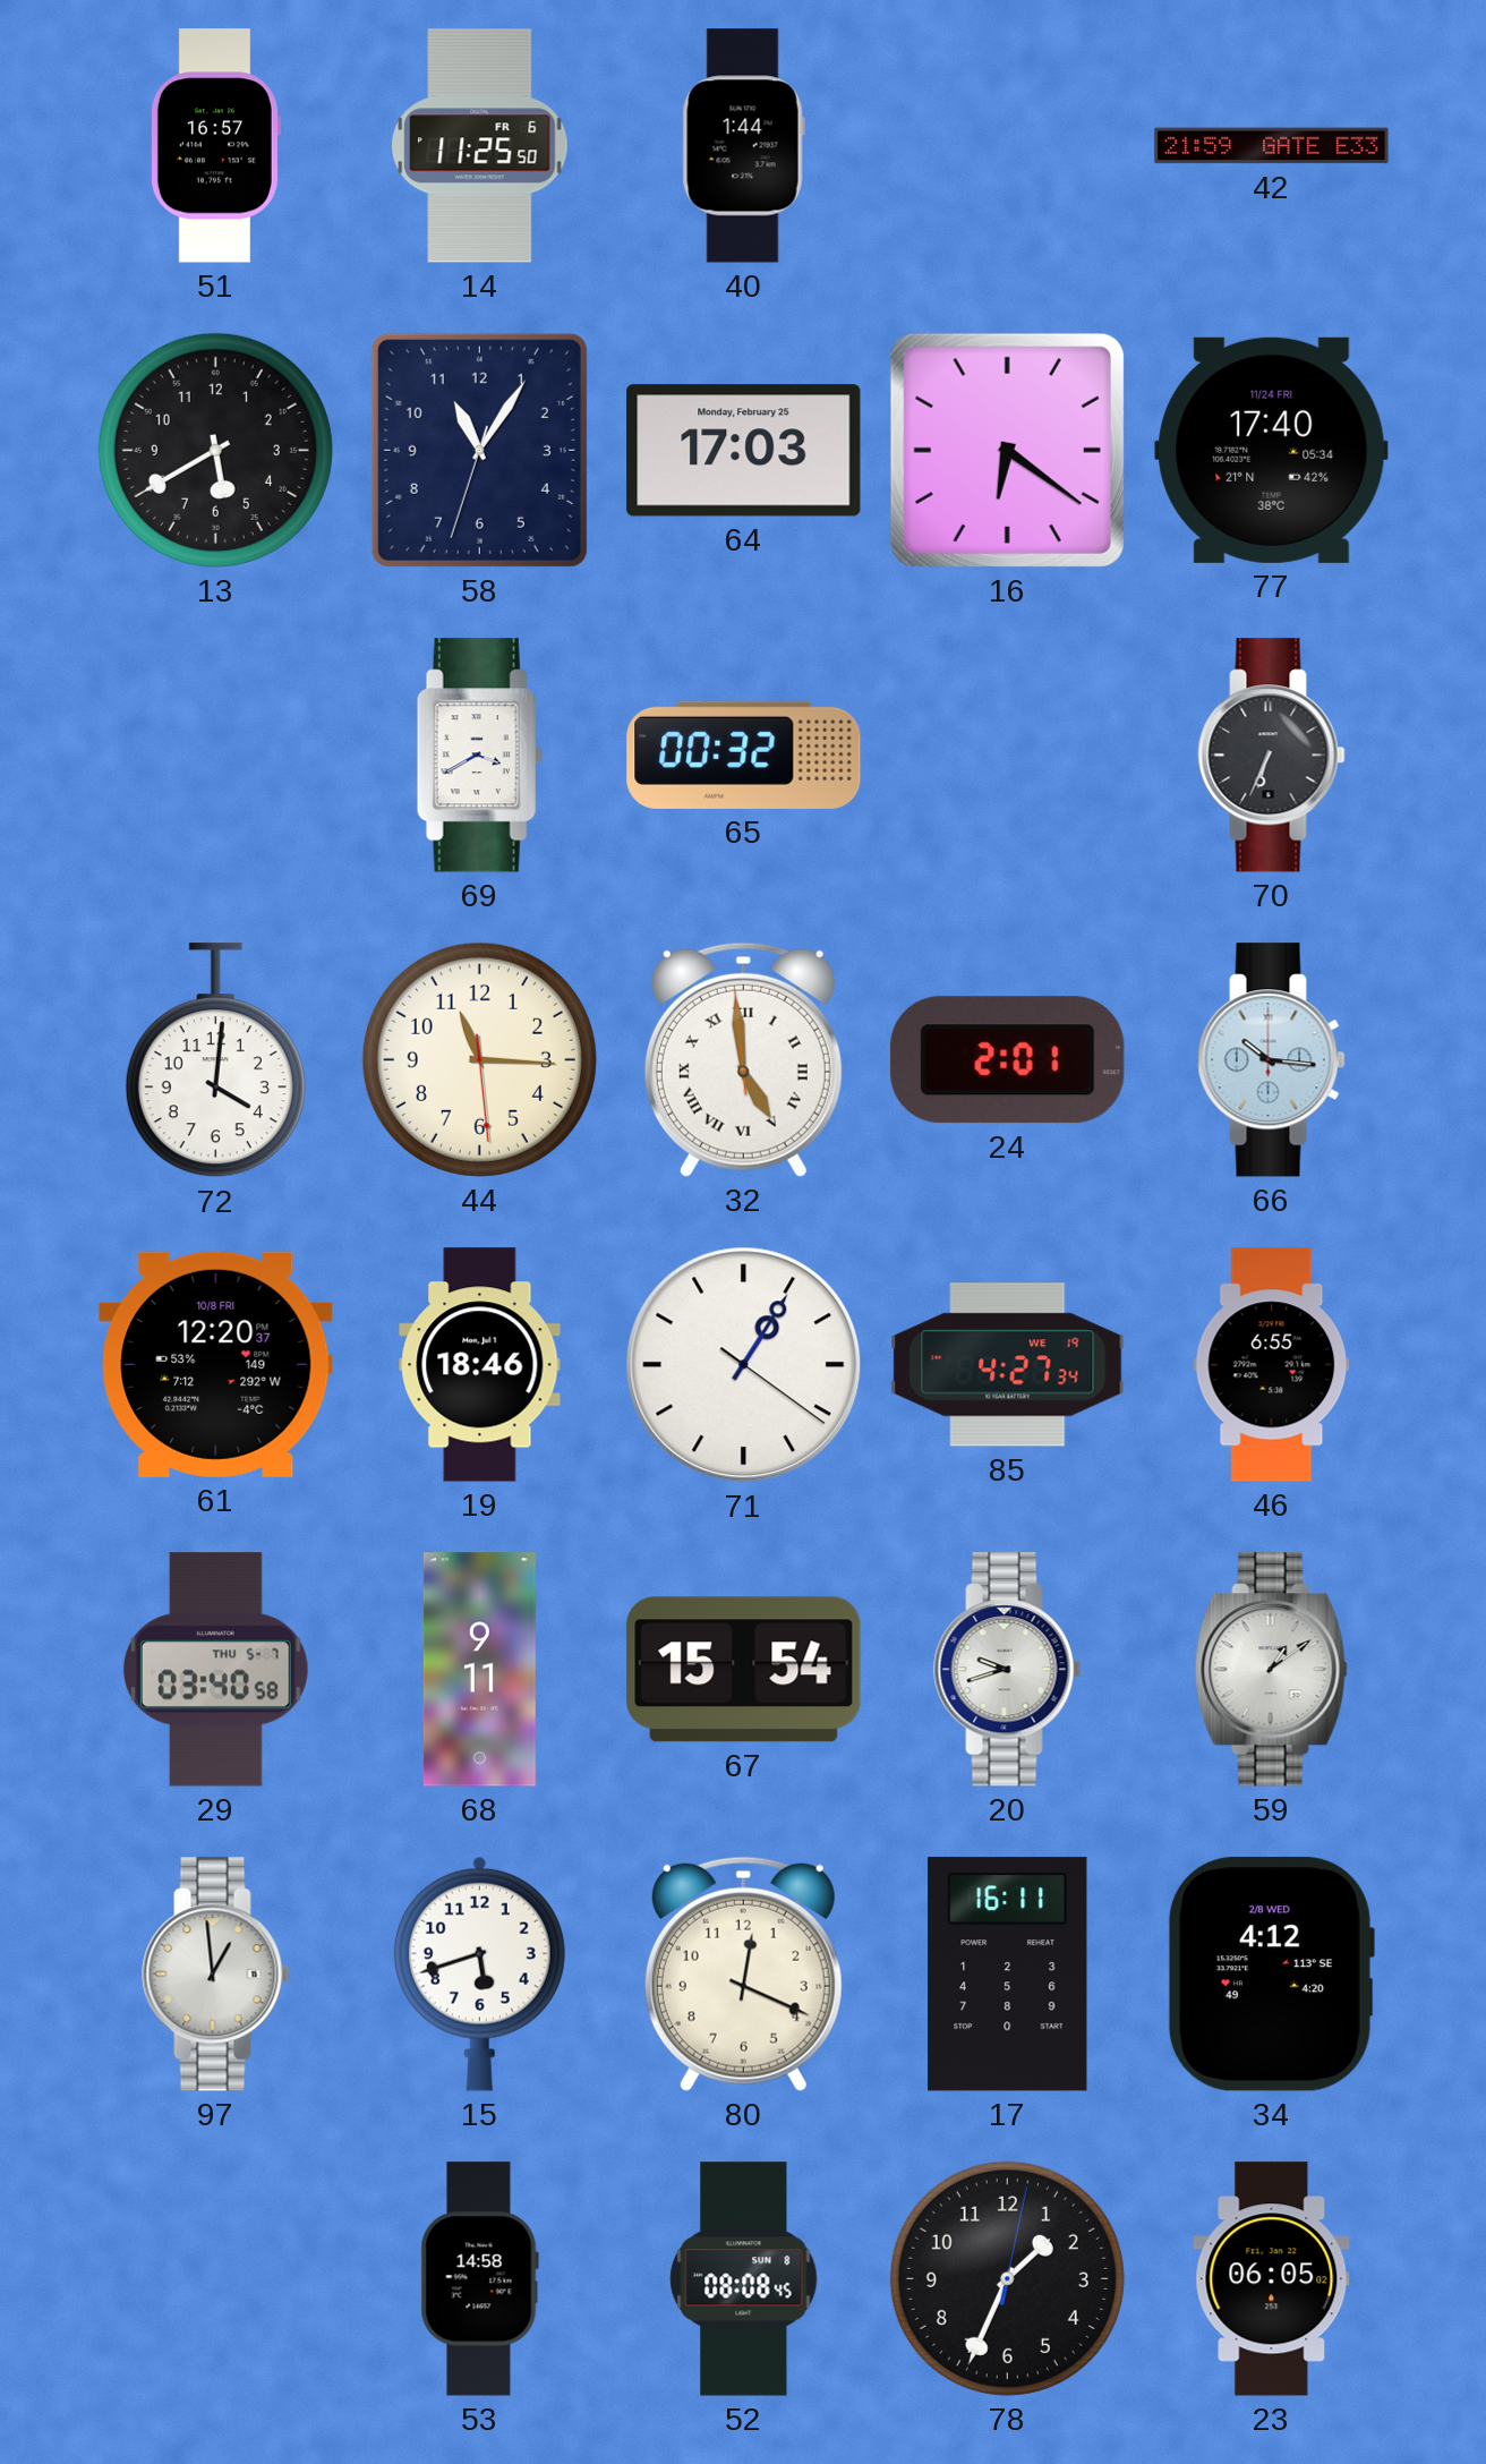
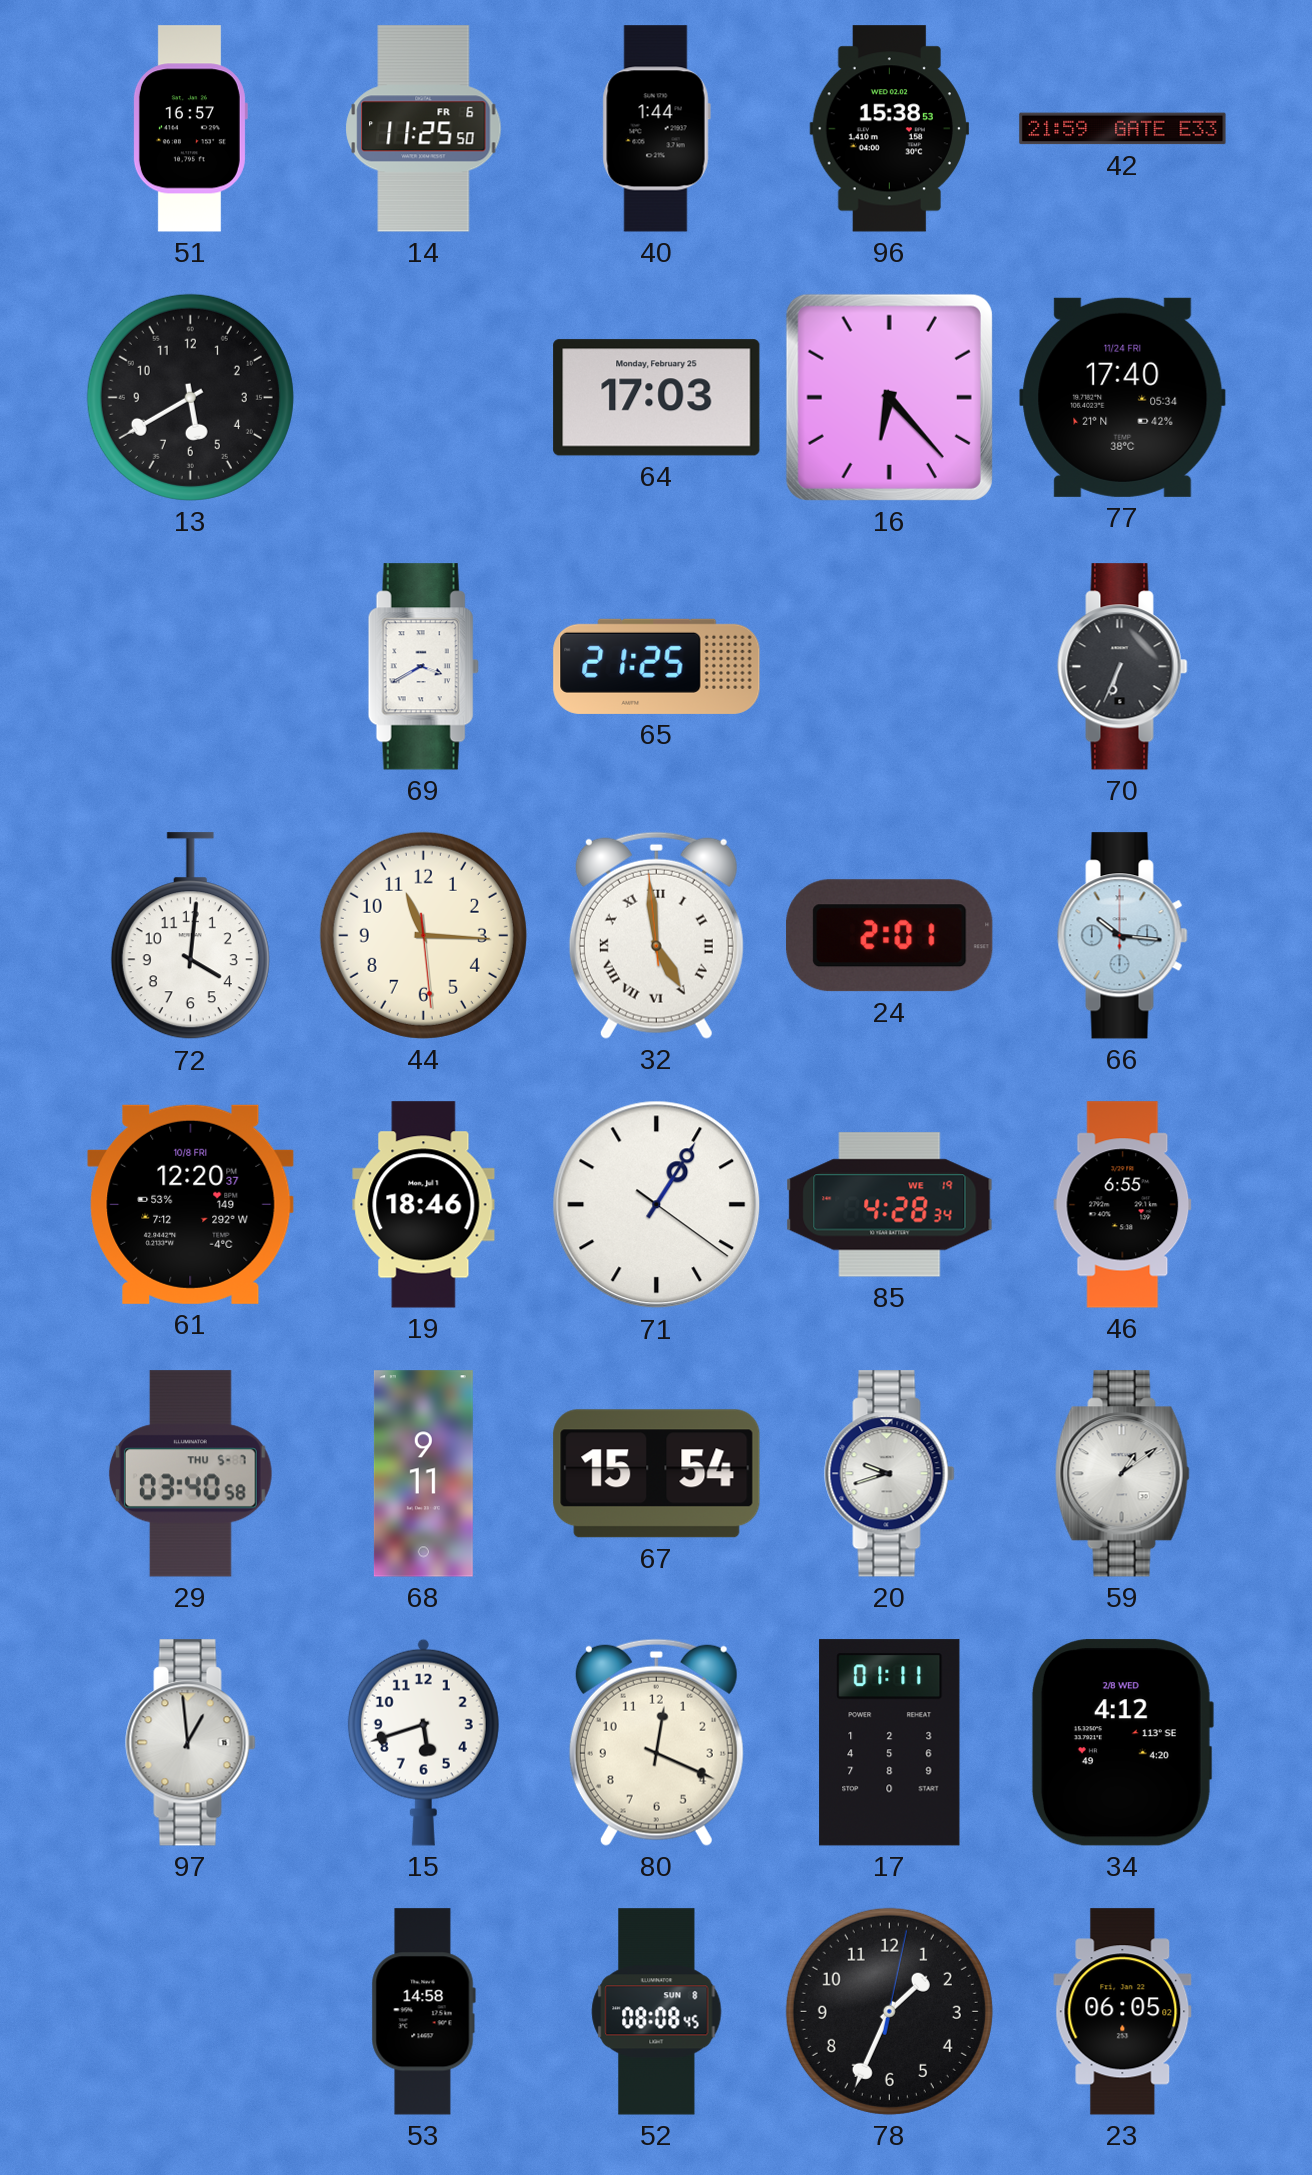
96: none -> 15:38 (889, 129)
58: 11:05 -> none (479, 450)
16: 6:21 -> 6:23 (889, 397)
65: 00:32 -> 21:25 (657, 666)
85: 4:27 -> 4:28 (890, 1205)
17: 16:11 -> 01:11 (890, 1743)
